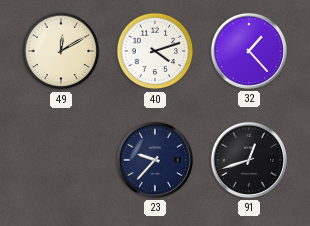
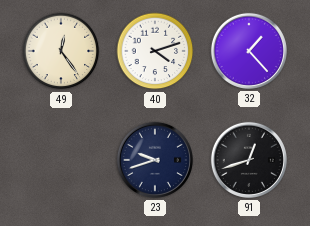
49: 12:10 -> 12:24 (61, 51)
23: 9:37 -> 9:42 (155, 160)
